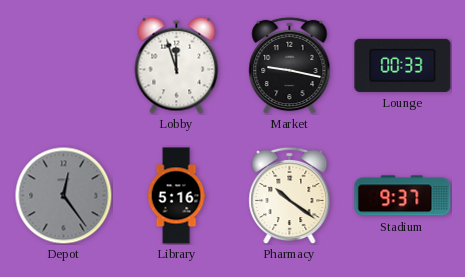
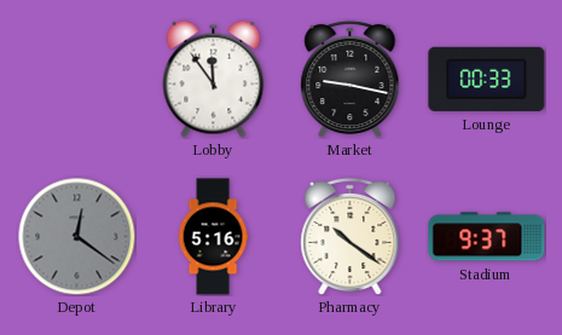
Lobby: 11:57 -> 11:54 (214, 79)
Depot: 12:24 -> 12:21 (76, 236)
